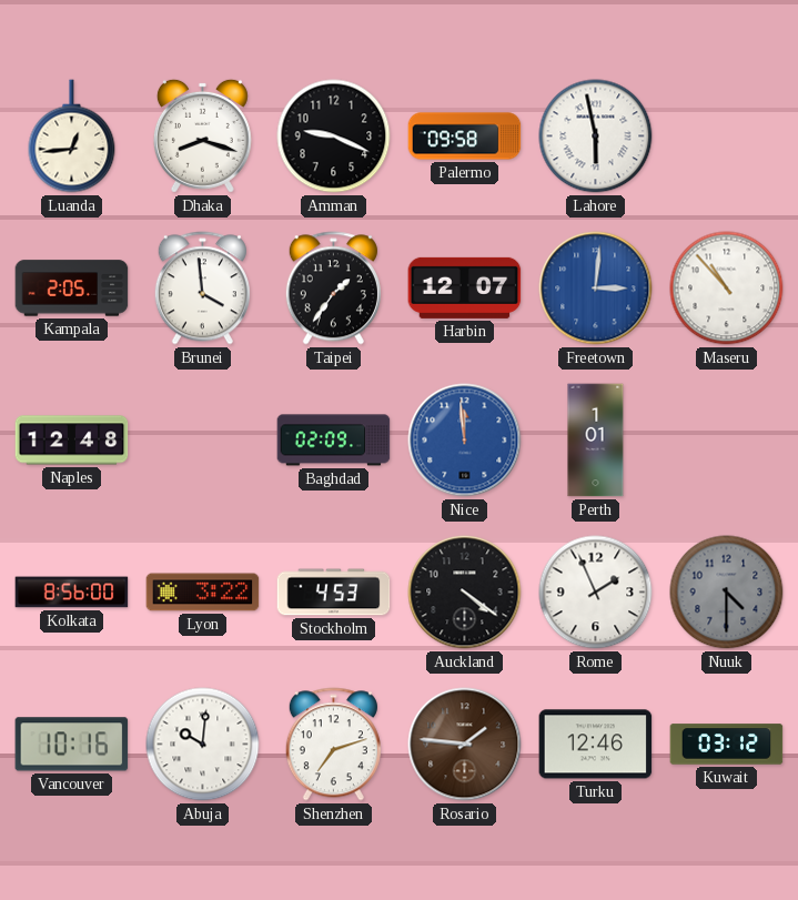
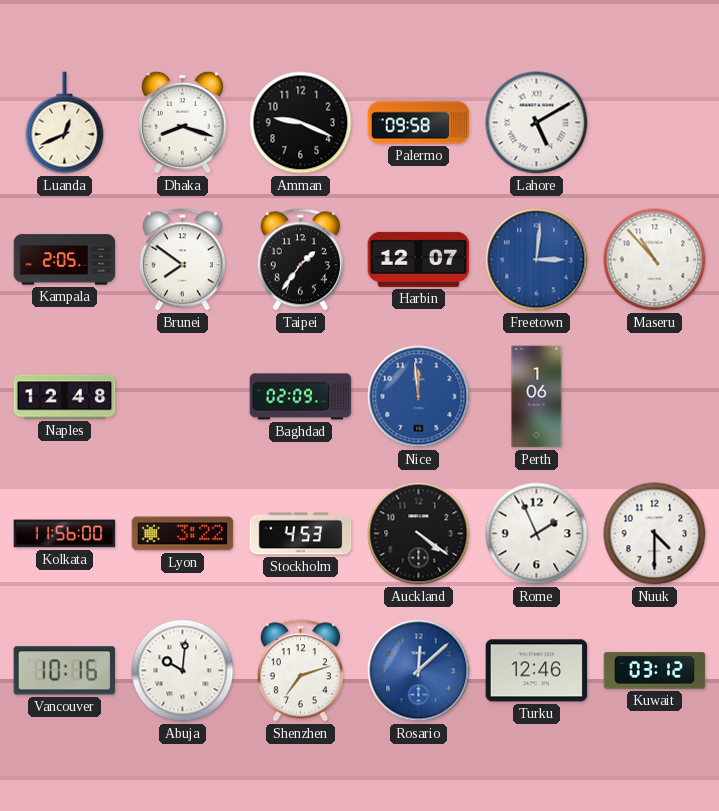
Luanda: 12:44 -> 12:41 (65, 123)
Lahore: 5:58 -> 5:10 (537, 123)
Brunei: 3:59 -> 7:51 (182, 260)
Perth: 1:01 -> 1:06 (537, 397)
Kolkata: 8:56 -> 11:56 (65, 534)
Nuuk dial: grey -> white (655, 534)
Rosario: 1:46 -> 12:08 (419, 671)
Rosario dial: brown -> blue (419, 671)
